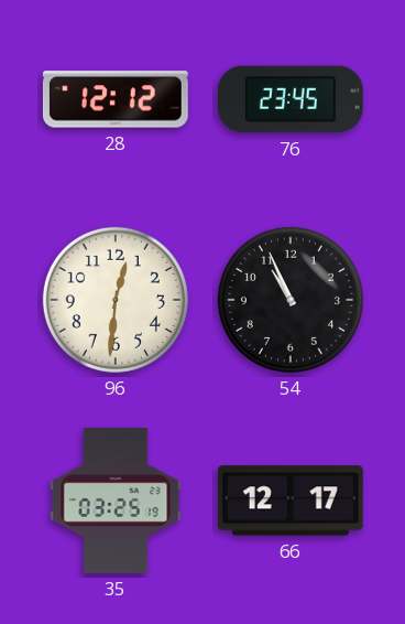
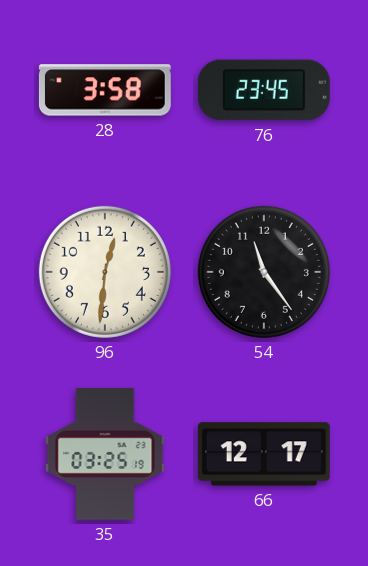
28: 12:12 -> 3:58 (105, 90)
54: 10:56 -> 11:24 (264, 272)
